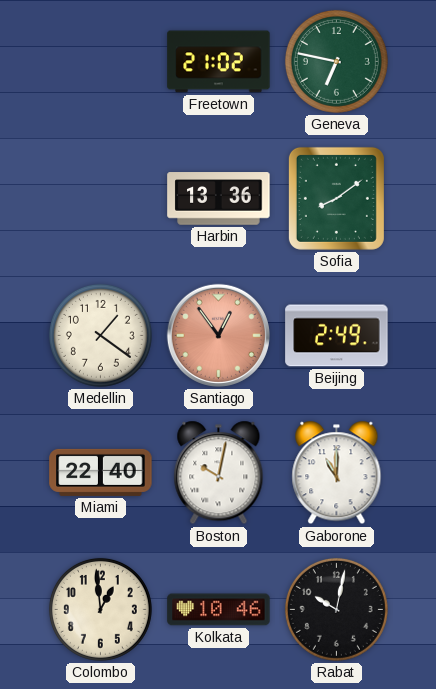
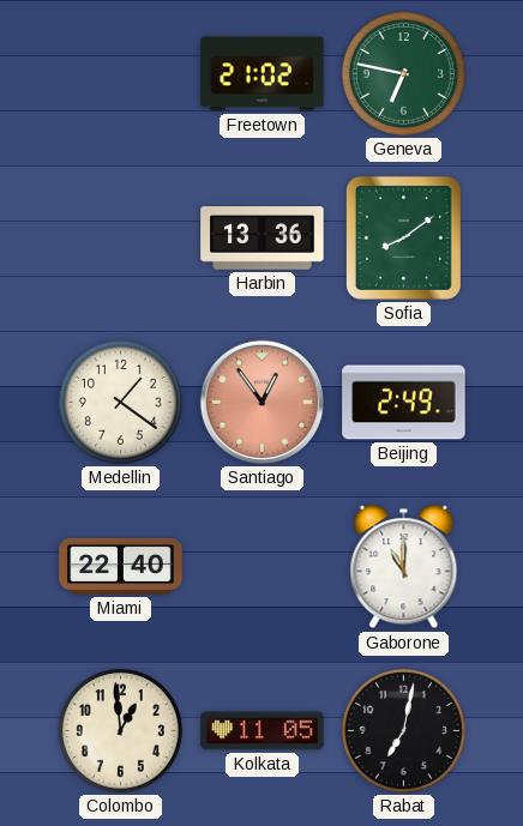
Boston: 10:02 -> none (219, 473)
Kolkata: 10:46 -> 11:05 (263, 731)
Rabat: 10:02 -> 7:02 (403, 730)
